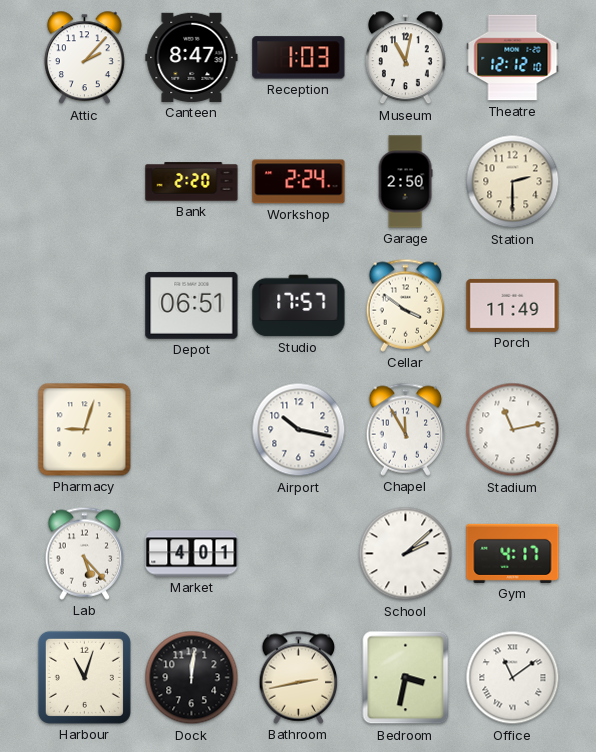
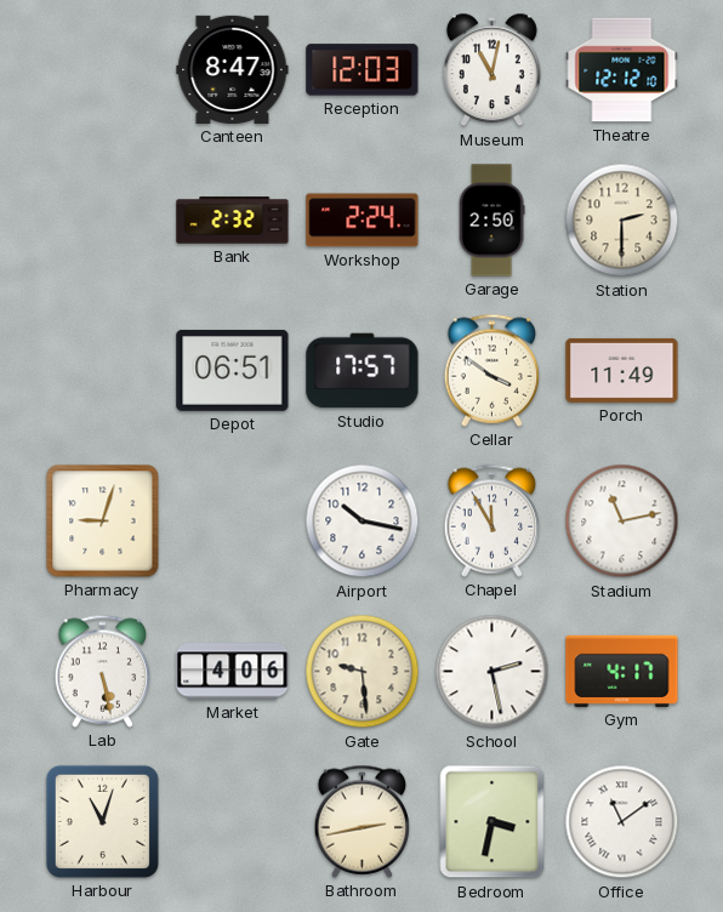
Attic: 2:07 -> none (84, 58)
Reception: 1:03 -> 12:03 (363, 70)
Bank: 2:20 -> 2:32 (233, 221)
Lab: 5:23 -> 5:28 (103, 671)
Market: 4:01 -> 4:06 (233, 672)
Gate: none -> 9:29 (363, 672)
School: 2:08 -> 2:28 (493, 672)
Dock: 12:01 -> none (192, 678)
